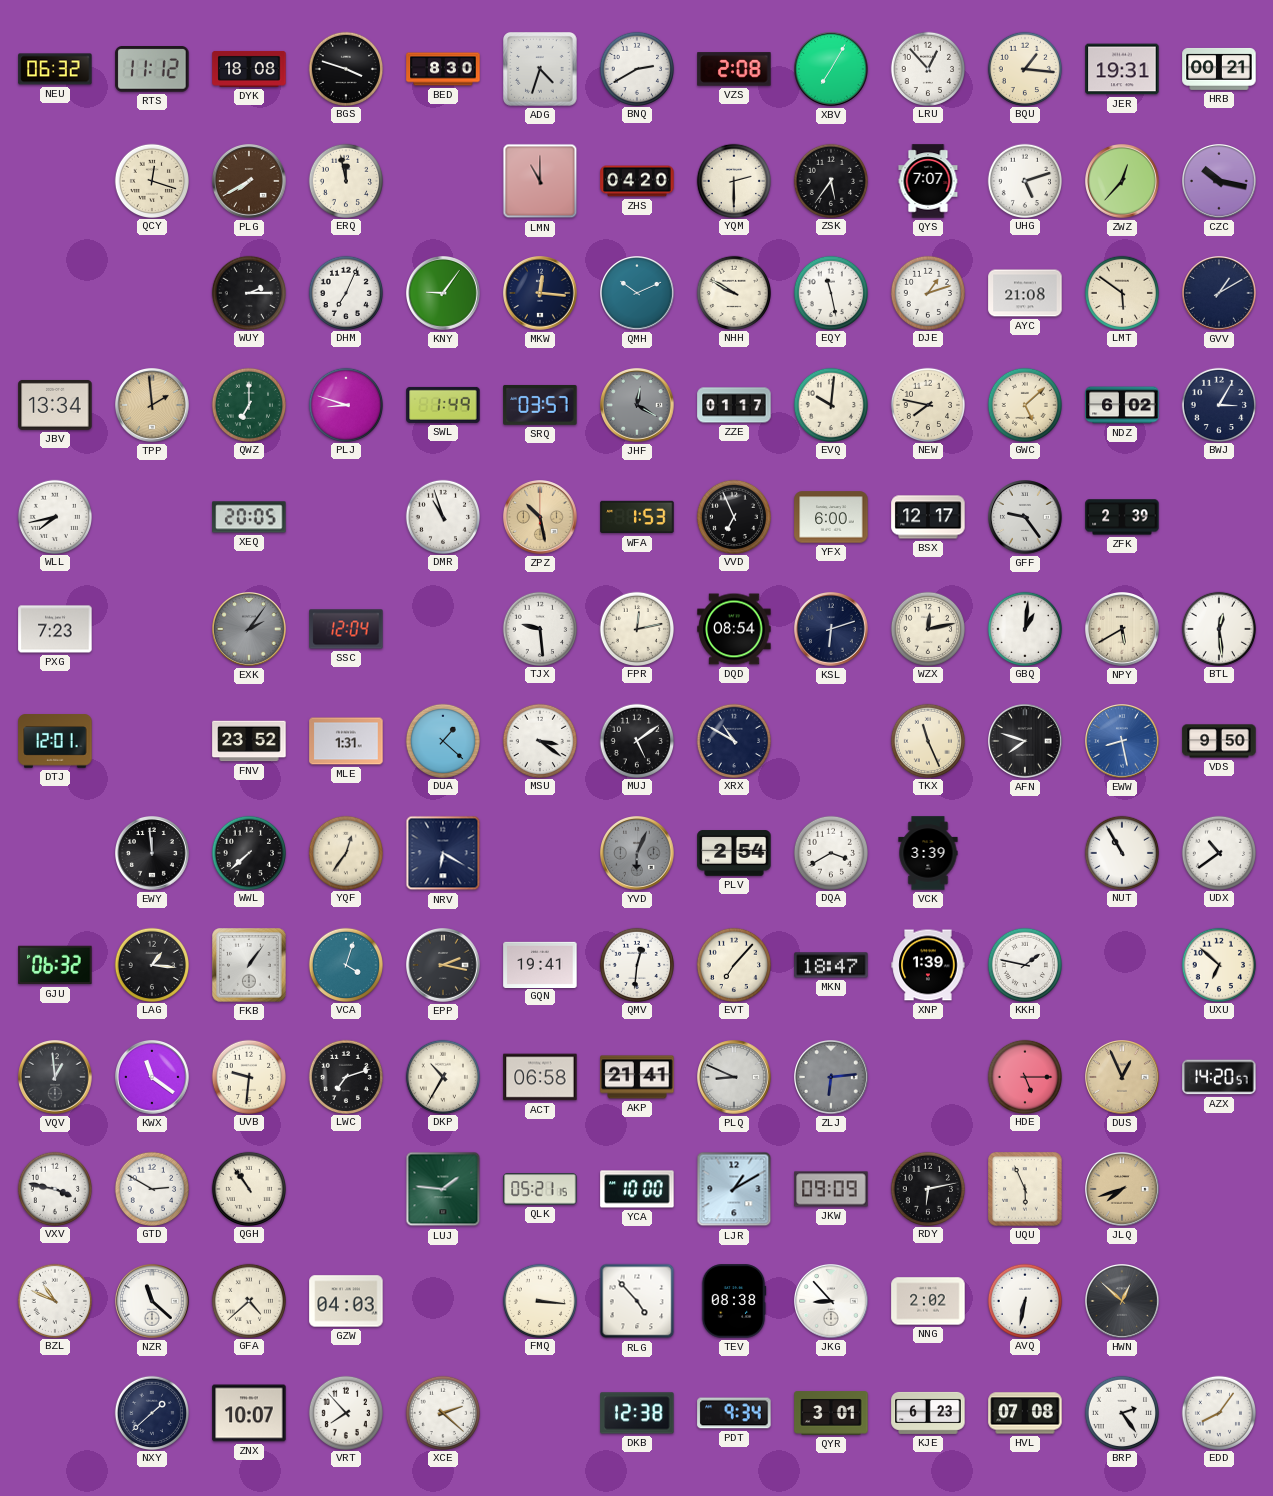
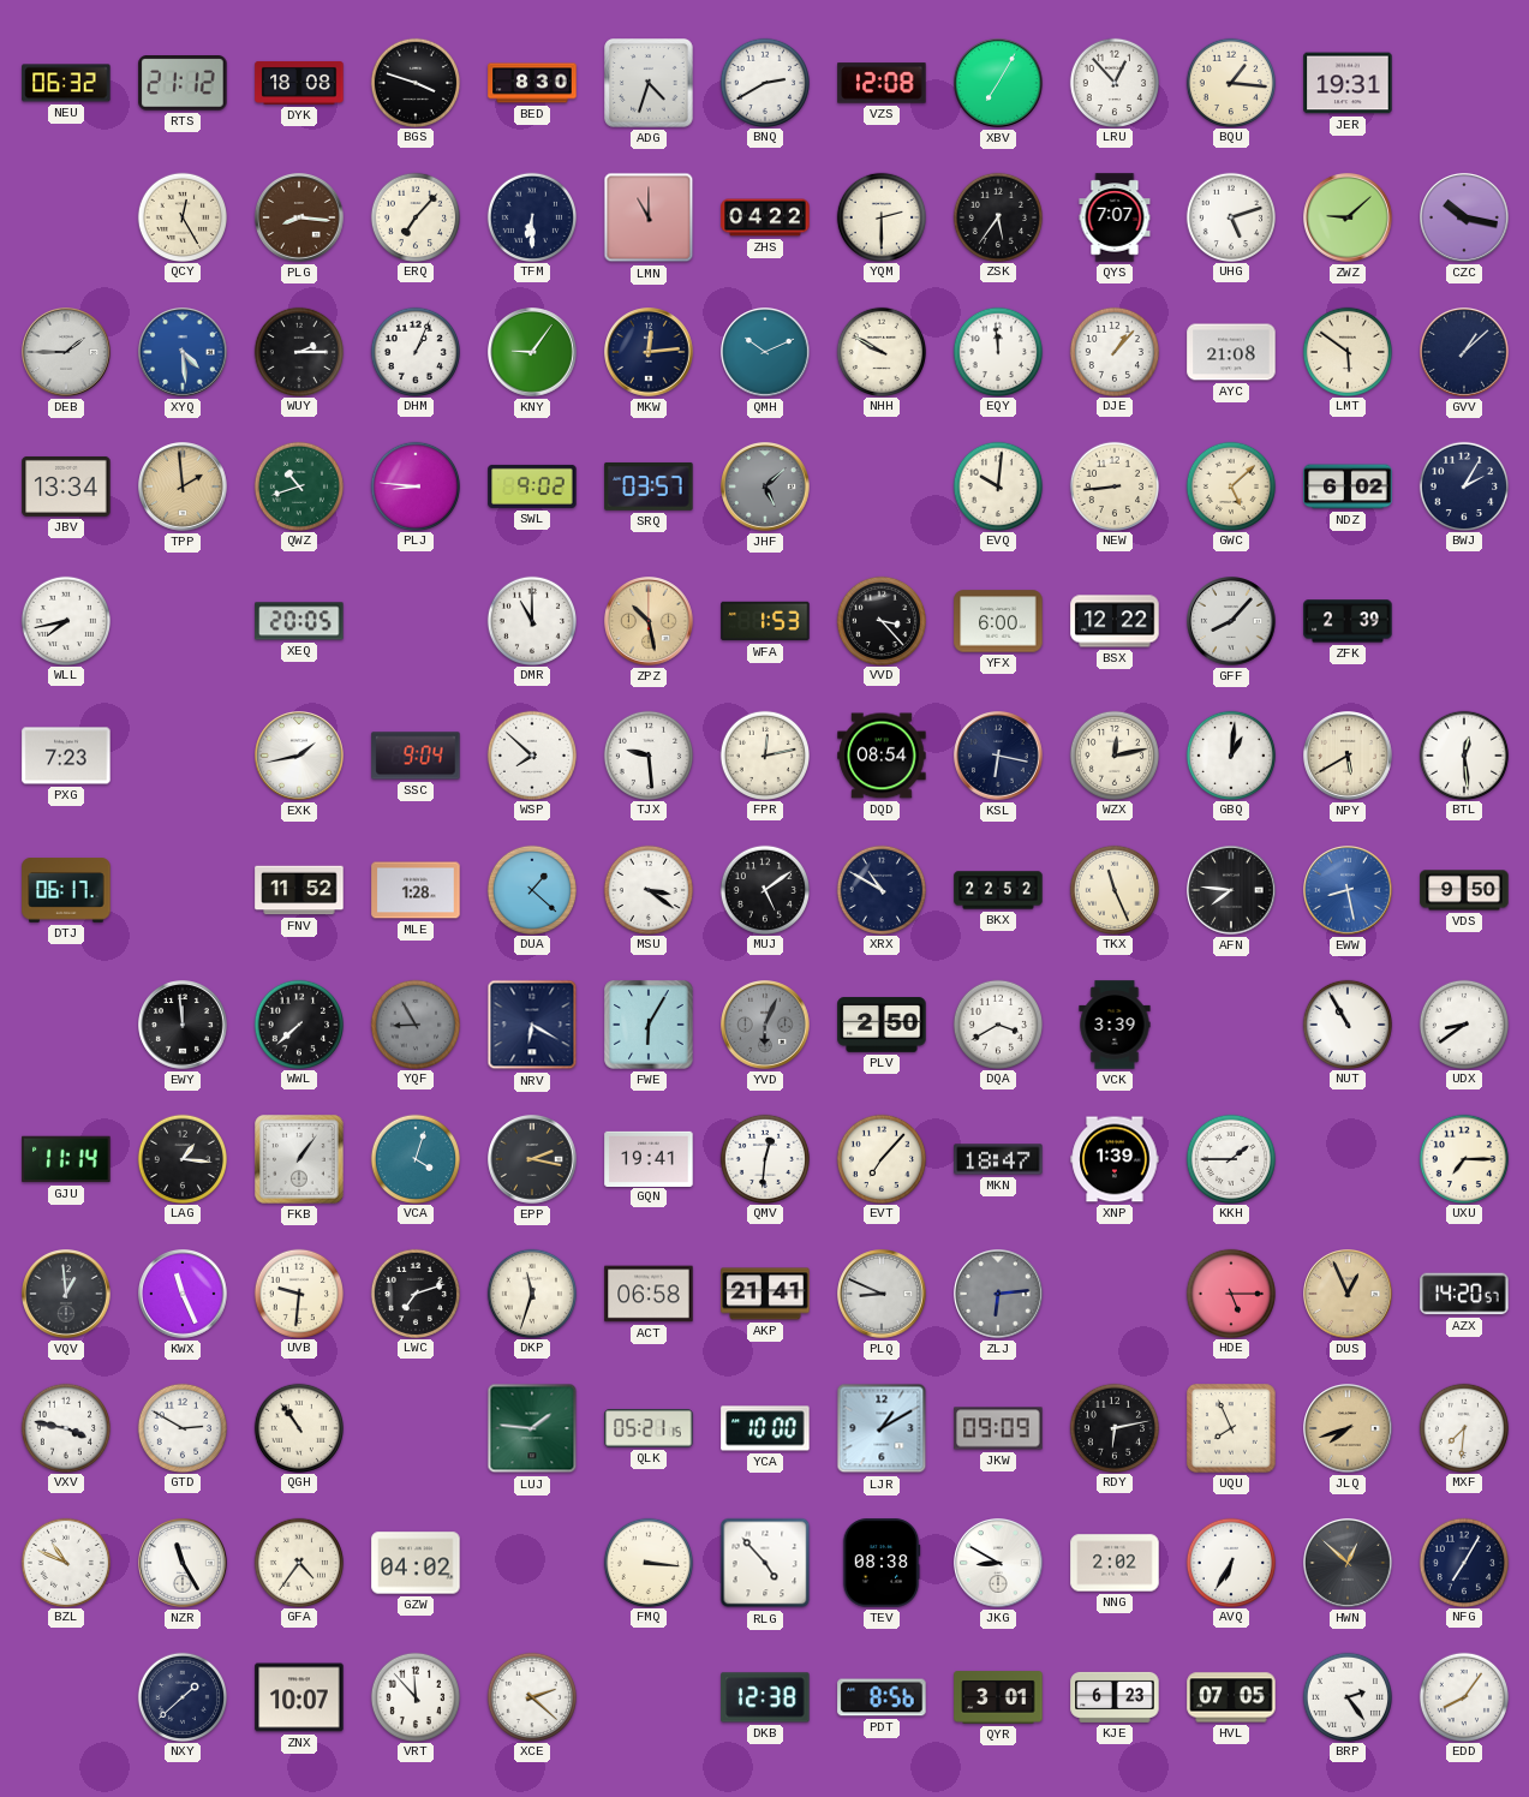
RTS: 11:12 -> 21:12 (183, 84)
VZS: 2:08 -> 12:08 (882, 83)
HRB: 00:21 -> none (1219, 69)
QCY: 12:18 -> 12:25 (181, 216)
PLG: 7:40 -> 8:16 (300, 219)
ERQ: 11:58 -> 7:07 (414, 216)
TFM: none -> 6:30 (531, 216)
ZHS: 04:20 -> 04:22 (765, 217)
ZWZ: 12:37 -> 9:08 (1349, 219)
DEB: none -> 1:45 (67, 353)
XYQ: none -> 4:29 (184, 353)
DHM: 7:04 -> 1:04 (414, 351)
MKW: 12:16 -> 12:14 (650, 353)
EQY: 11:28 -> 11:59 (997, 351)
DJE: 1:12 -> 1:07 (1113, 351)
GVV: 1:10 -> 1:08 (1465, 353)
QWZ: 7:00 -> 10:42 (298, 485)
PLJ: 8:48 -> 8:46 (414, 485)
SWL: 1:49 -> 9:02 (532, 486)
JHF: 12:20 -> 5:08 (766, 488)
ZZE: 01:17 -> none (734, 405)
NEW: 7:47 -> 8:44 (1113, 485)
BWJ: 3:05 -> 2:05 (1463, 485)
DMR: 10:57 -> 11:00 (531, 620)
VVD: 6:56 -> 3:23 (880, 620)
BSX: 12:17 -> 12:22 (1115, 621)
GFF: 9:24 -> 8:07 (1232, 622)
EXK: 2:06 -> 1:43 (300, 757)
EXK dial: grey -> white (300, 757)
SSC: 12:04 -> 9:04 (416, 756)
WSP: none -> 7:52 (531, 754)
KSL: 6:12 -> 6:17 (999, 757)
DTJ: 12:01 -> 06:17 (66, 890)
FNV: 23:52 -> 11:52 (299, 890)
MLE: 1:31 -> 1:28 (416, 890)
BKX: none -> 22:52 (998, 890)
AFN: 7:48 -> 7:46 (1232, 891)
YQF: 12:36 -> 8:55 (414, 1023)
YQF dial: cream -> grey (414, 1023)
FWE: none -> 6:05 (649, 1025)
PLV: 2:54 -> 2:50 (882, 1025)
UDX: 10:39 -> 8:39 (1463, 1023)
GJU: 06:32 -> 11:14 (66, 1159)
KKH: 1:47 -> 1:45 (1230, 1158)
UXU: 6:52 -> 7:15 (1463, 1158)
KWX: 11:21 -> 11:26 (184, 1295)
DKP: 10:35 -> 11:33 (531, 1292)
UQU: 5:56 -> 7:56 (1231, 1428)
MXF: none -> 7:31 (1463, 1427)
NZR: 11:22 -> 11:25 (184, 1564)
GFA: 4:38 -> 4:36 (298, 1562)
GZW: 04:03 -> 04:02 (416, 1563)
JKG: 8:53 -> 8:50 (999, 1564)
AVQ: 6:32 -> 6:35 (1230, 1562)
NFG: none -> 7:05 (1463, 1562)
VRT: 7:53 -> 11:53 (414, 1696)
PDT: 9:34 -> 8:56 (882, 1697)
HVL: 07:08 -> 07:05 (1231, 1697)
